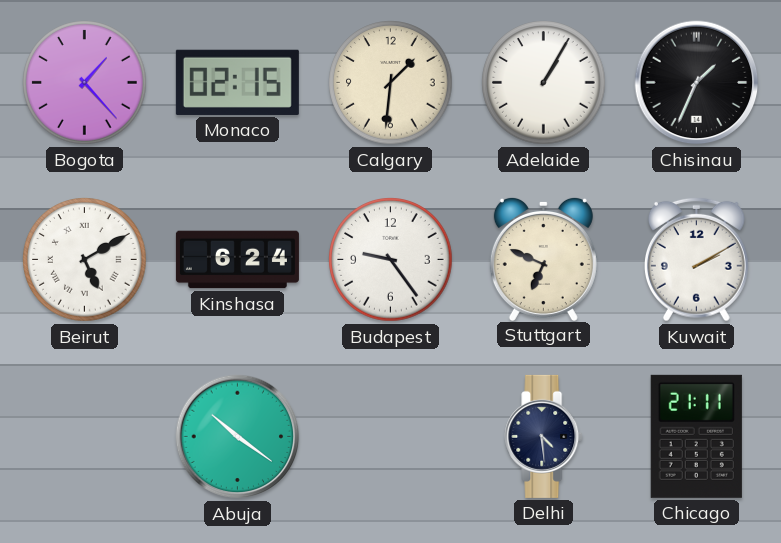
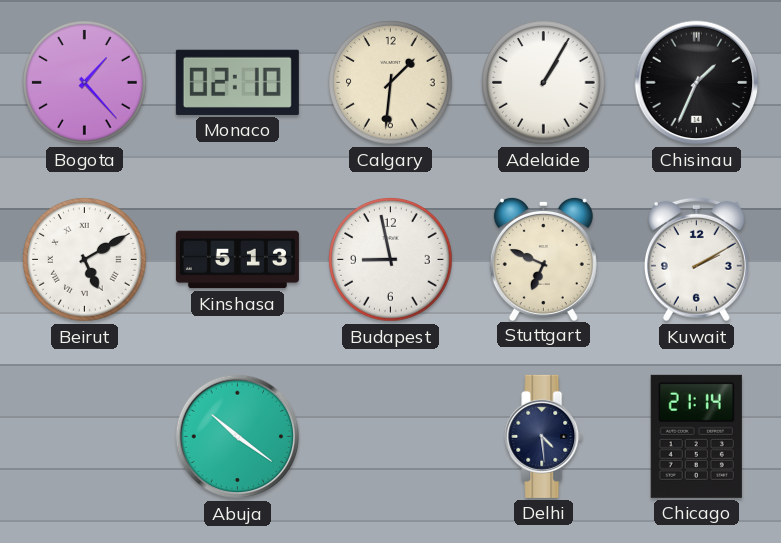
Monaco: 02:15 -> 02:10 (237, 82)
Kinshasa: 6:24 -> 5:13 (237, 260)
Budapest: 9:24 -> 8:58 (391, 260)
Chicago: 21:11 -> 21:14 (696, 436)
